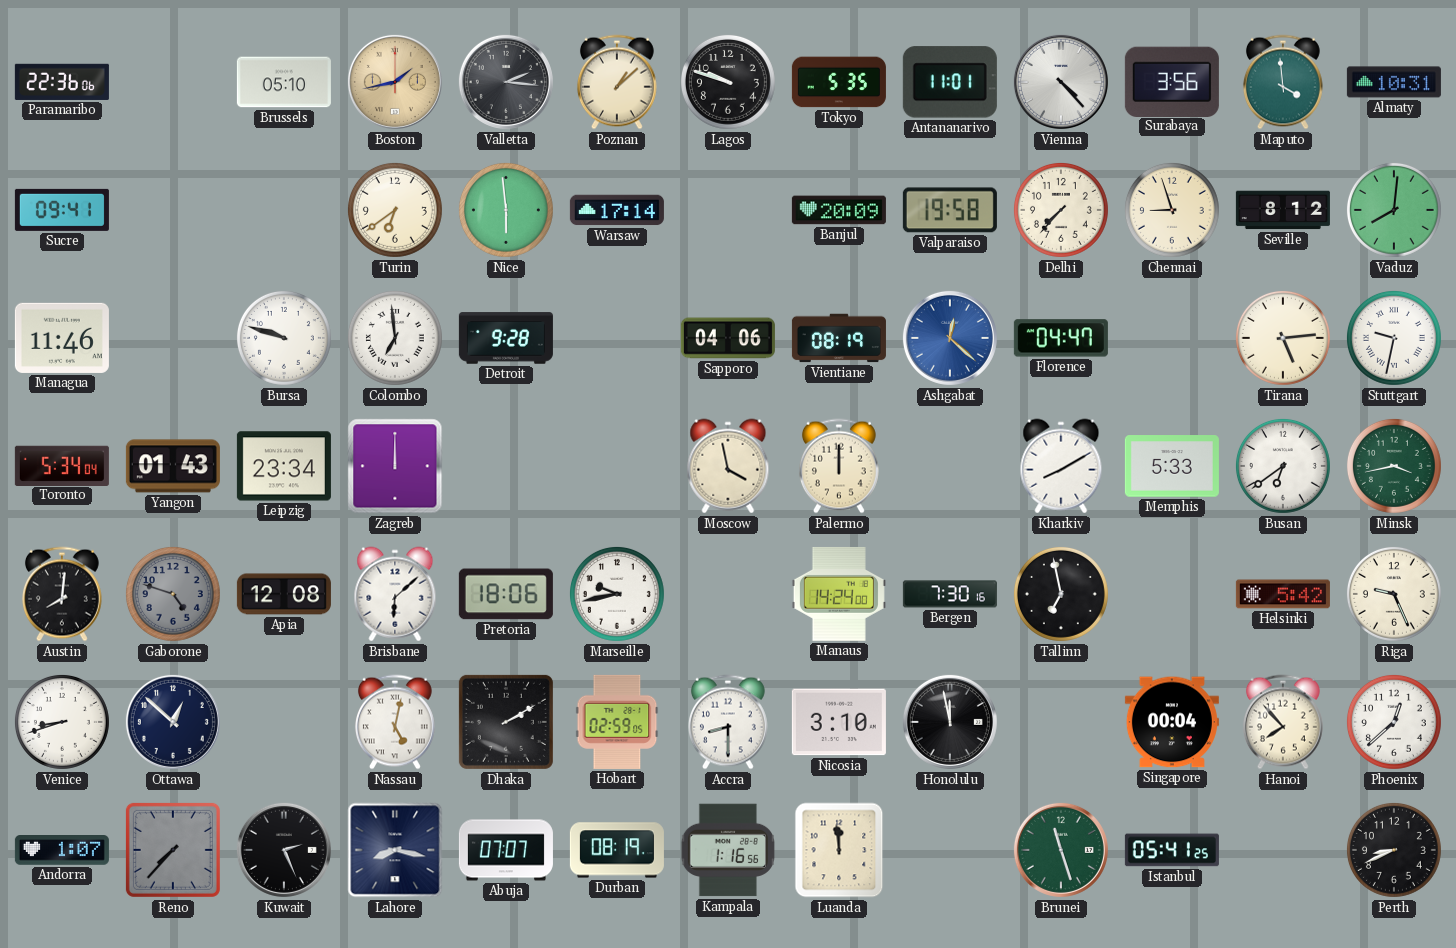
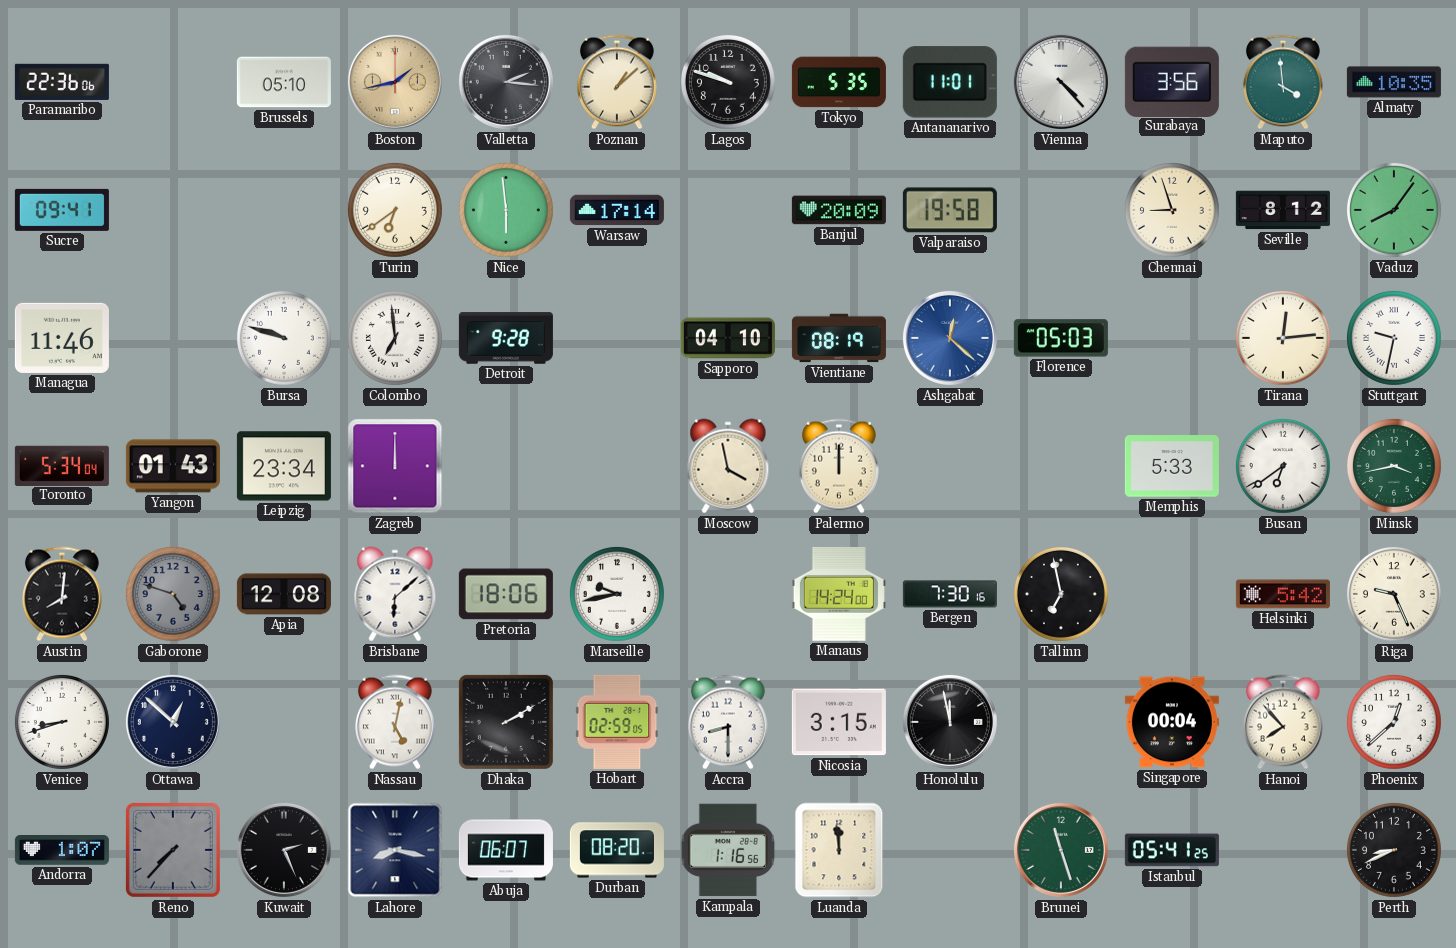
Almaty: 10:31 -> 10:35 (1394, 82)
Delhi: 7:37 -> none (1061, 210)
Vaduz: 8:01 -> 8:06 (1394, 210)
Sapporo: 04:06 -> 04:10 (728, 338)
Florence: 04:47 -> 05:03 (1061, 338)
Tirana: 5:14 -> 12:14 (1283, 338)
Kharkiv: 8:10 -> none (1061, 466)
Nicosia: 3:10 -> 3:15 (839, 722)
Abuja: 07:07 -> 06:07 (506, 850)
Durban: 08:19 -> 08:20 (617, 850)
